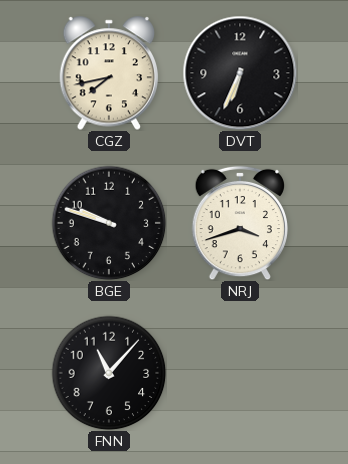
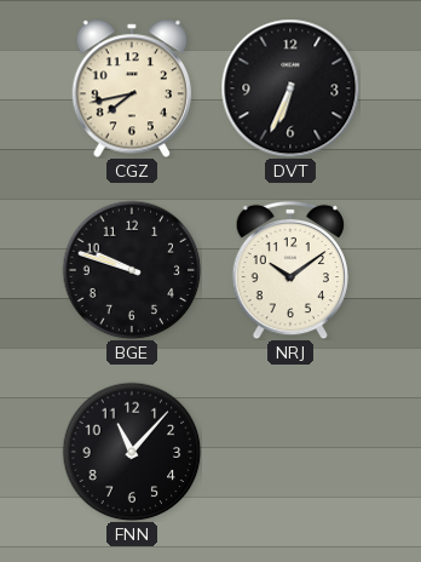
NRJ: 3:42 -> 10:09 (289, 270)
